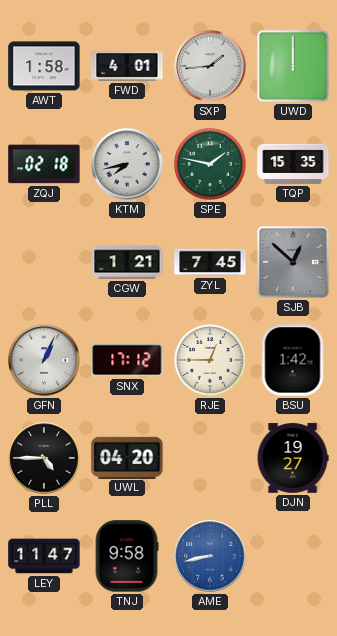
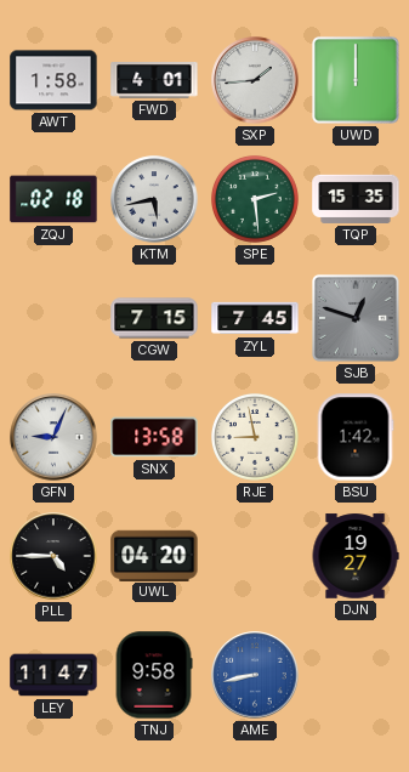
KTM: 7:43 -> 5:43 (154, 199)
SPE: 1:47 -> 2:29 (255, 199)
CGW: 1:21 -> 7:15 (154, 318)
SJB: 12:52 -> 12:48 (356, 318)
GFN: 1:04 -> 9:04 (53, 437)
SNX: 17:12 -> 13:58 (154, 437)
RJE: 12:45 -> 8:58 (255, 437)
